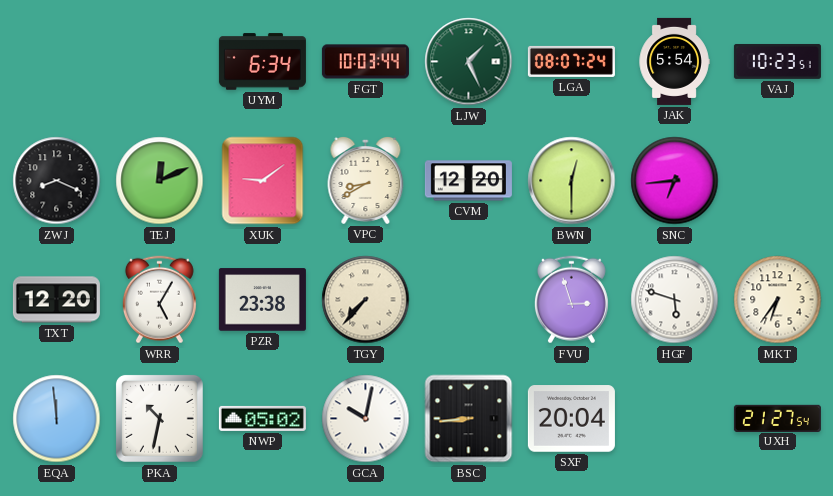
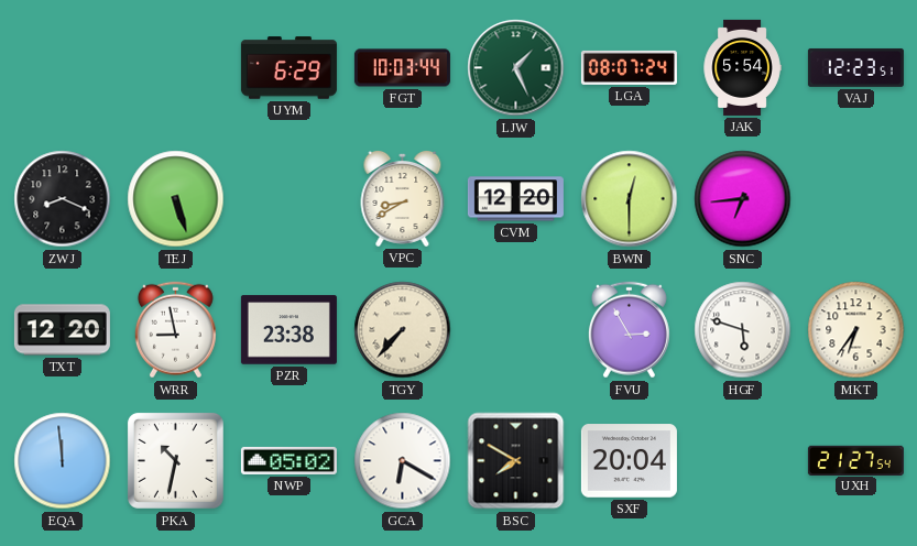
UYM: 6:34 -> 6:29 (288, 68)
VAJ: 10:23 -> 12:23 (855, 68)
TEJ: 12:11 -> 5:27 (176, 199)
XUK: 9:09 -> none (263, 181)
WRR: 5:05 -> 8:58 (175, 330)
FVU: 2:57 -> 2:55 (629, 330)
GCA: 10:02 -> 6:20 (403, 461)
BSC: 8:44 -> 7:50 (516, 461)
